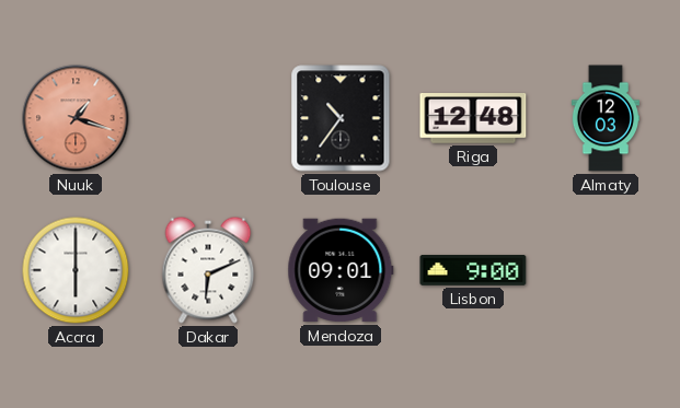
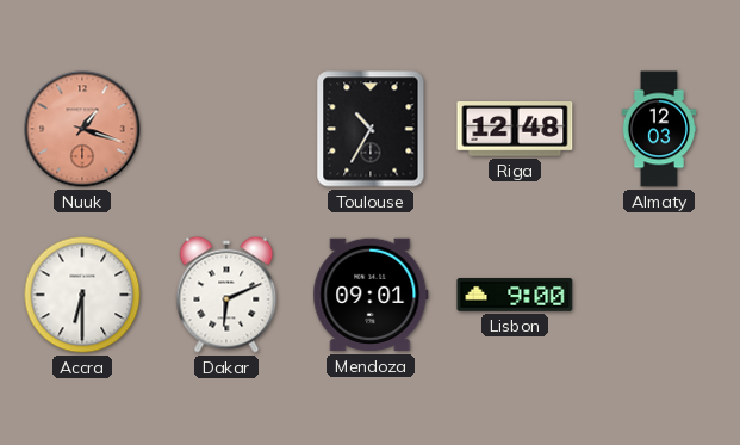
Toulouse: 10:36 -> 10:35 (371, 129)
Accra: 6:00 -> 6:30 (82, 295)
